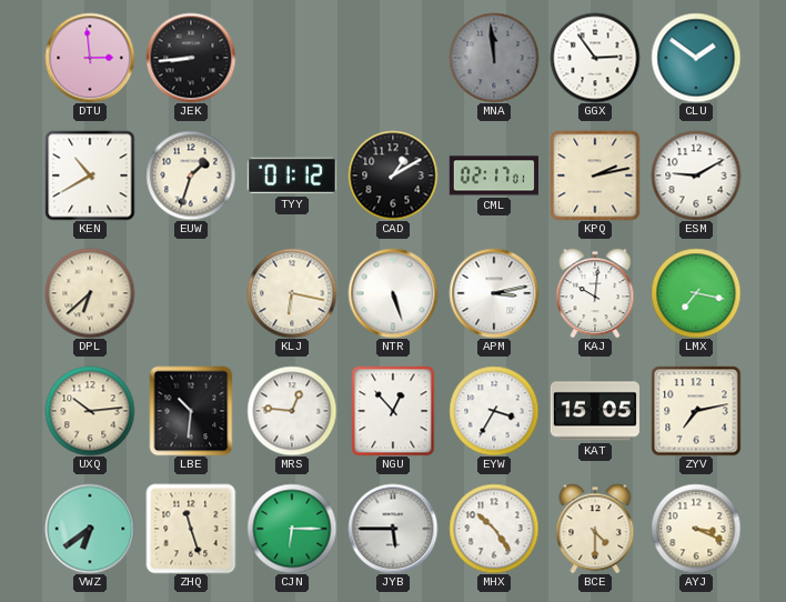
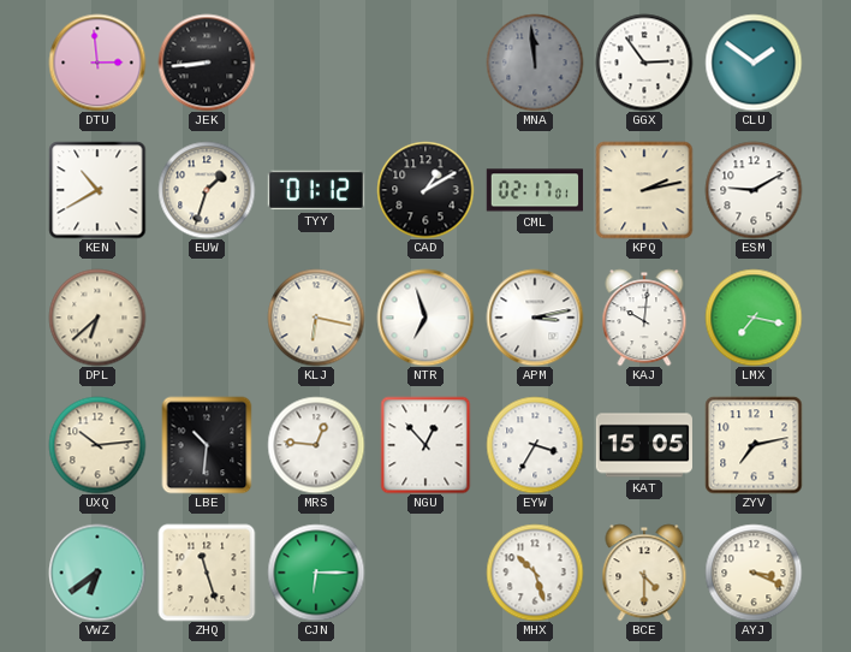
NTR: 5:27 -> 6:57 (425, 318)
JYB: 5:45 -> none (393, 529)
MHX: 10:24 -> 10:27 (535, 573)
